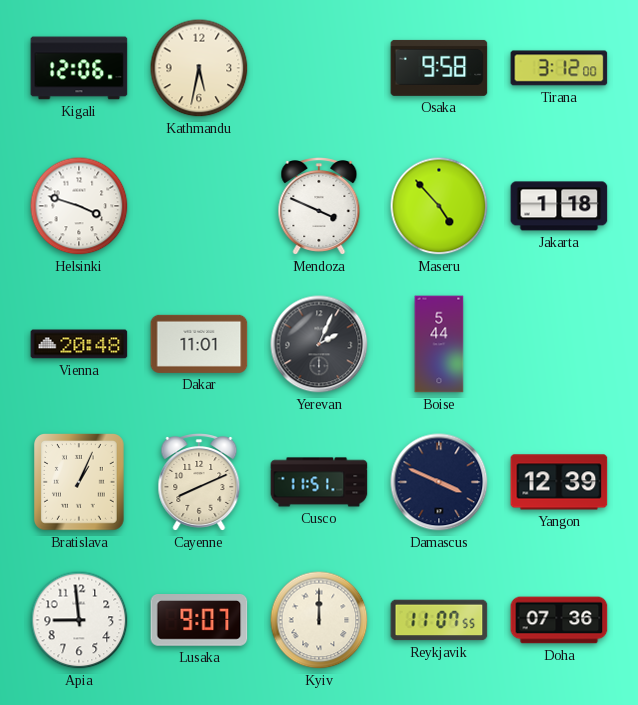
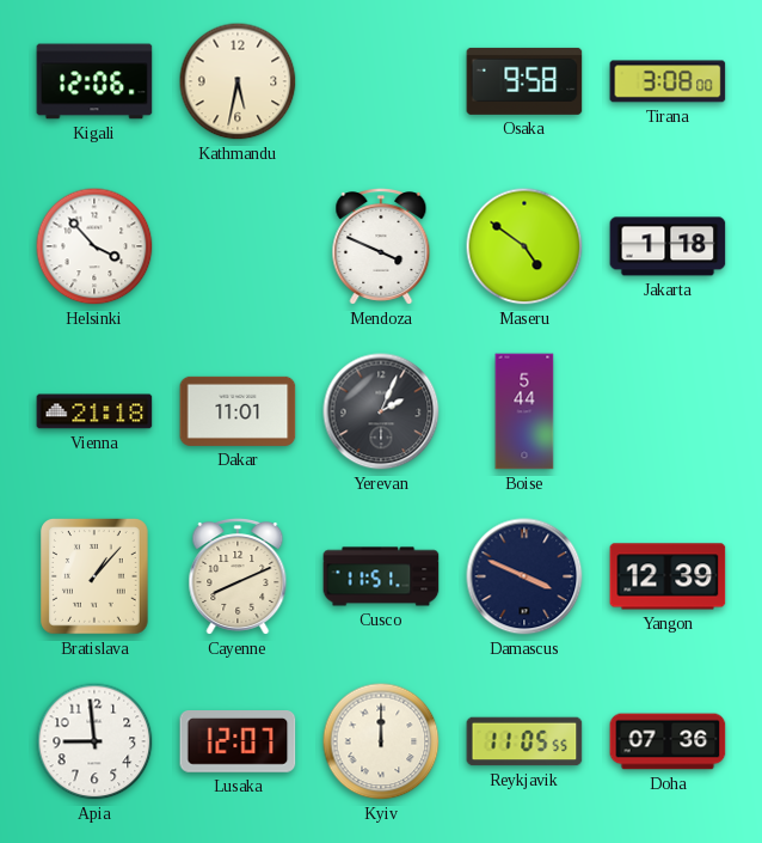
Tirana: 3:12 -> 3:08 (668, 81)
Helsinki: 3:48 -> 3:53 (94, 246)
Maseru: 4:53 -> 4:51 (524, 246)
Vienna: 20:48 -> 21:18 (94, 411)
Bratislava: 1:04 -> 1:07 (96, 578)
Lusaka: 9:07 -> 12:07 (238, 743)
Reykjavik: 11:07 -> 11:05 (524, 741)
